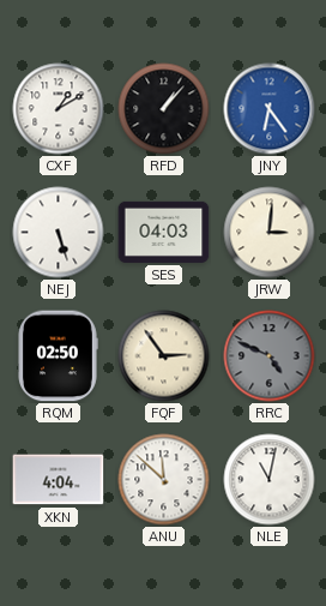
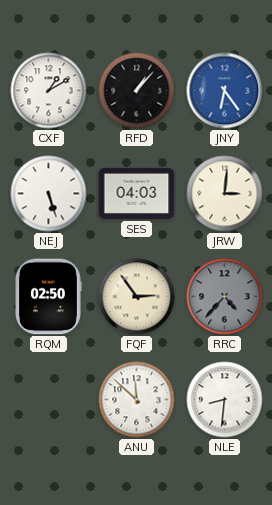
RRC: 4:49 -> 4:37 (225, 297)
XKN: 4:04 -> none (59, 480)
NLE: 11:02 -> 8:31 (225, 400)
